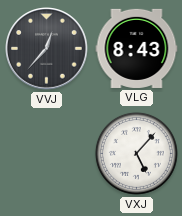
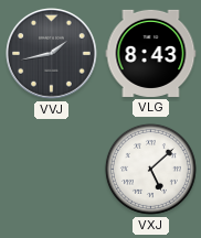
VVJ: 12:37 -> 1:43 (52, 54)
VXJ: 5:07 -> 5:08 (150, 169)
